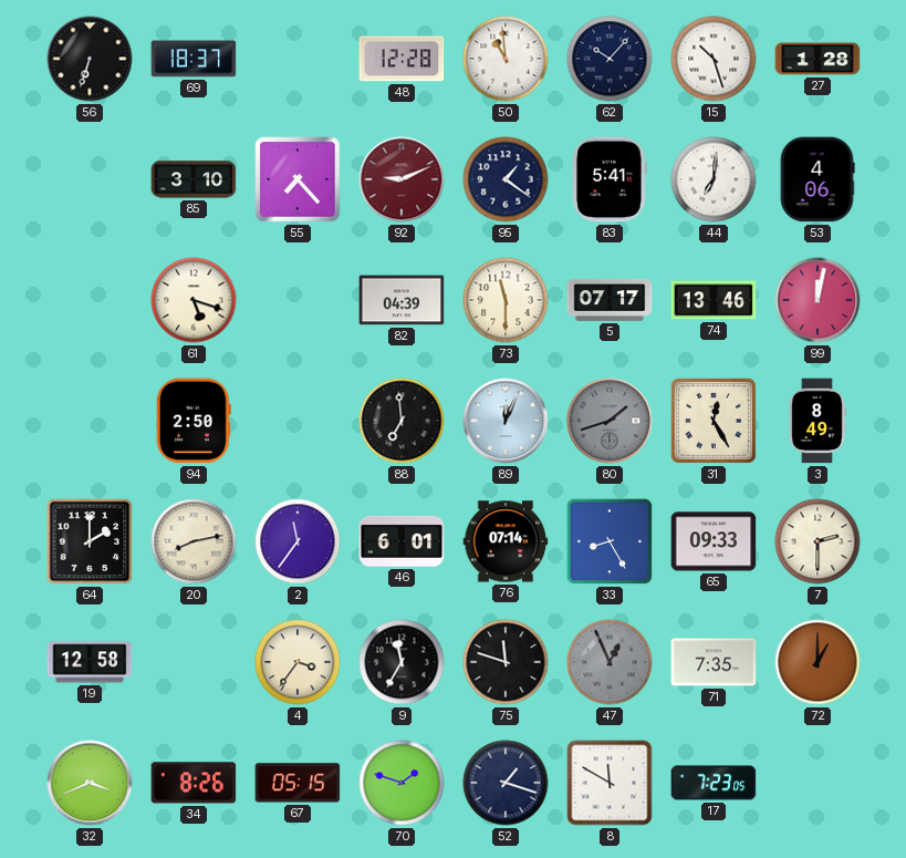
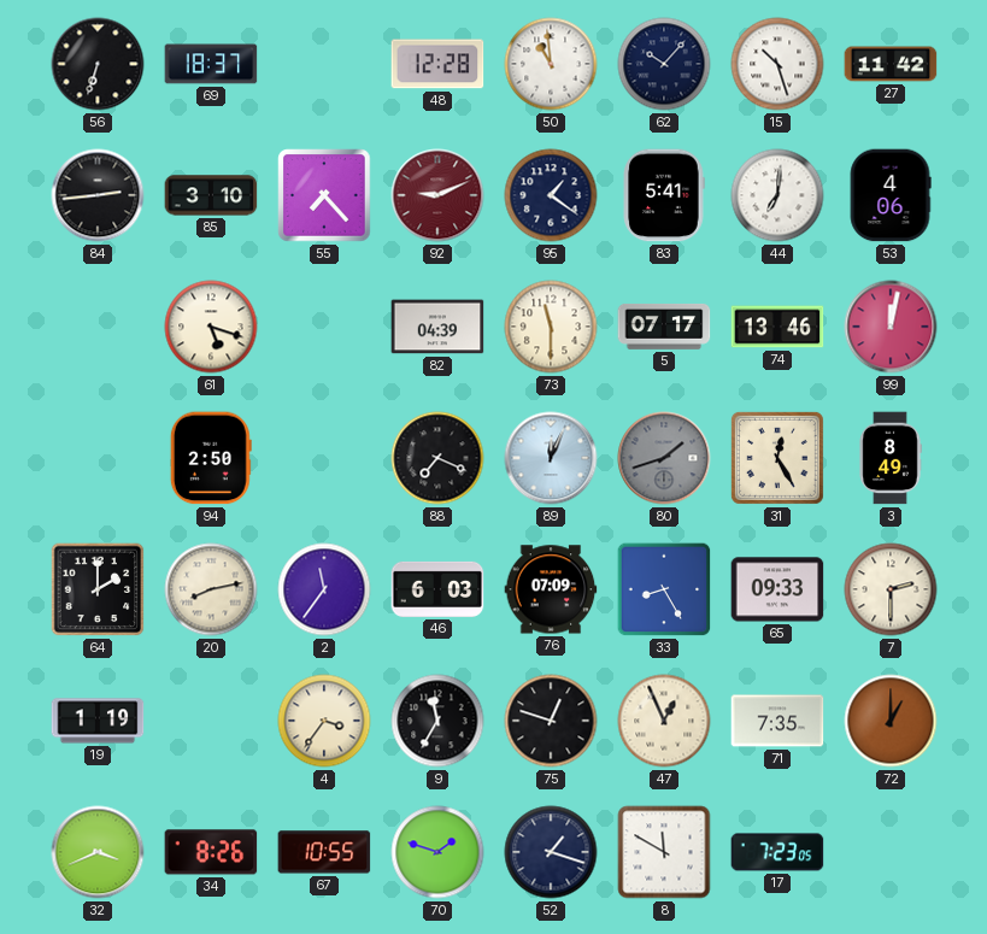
27: 1:28 -> 11:42 (891, 64)
84: none -> 2:44 (98, 195)
88: 6:59 -> 7:19 (437, 458)
46: 6:01 -> 6:03 (437, 589)
76: 07:14 -> 07:09 (551, 589)
19: 12:58 -> 1:19 (98, 721)
75: 11:48 -> 12:48 (551, 721)
47 dial: grey -> cream (664, 721)
67: 05:15 -> 10:55 (324, 852)
